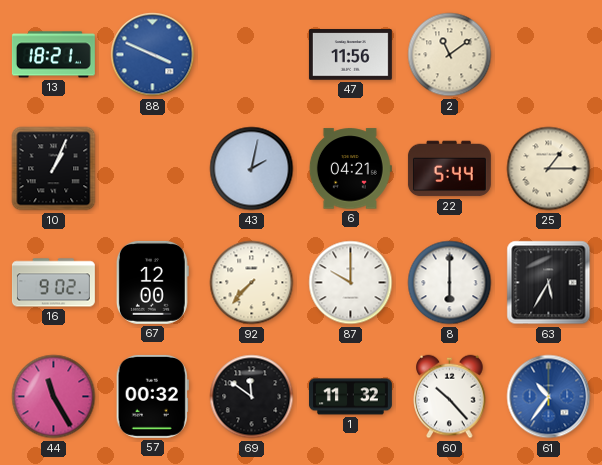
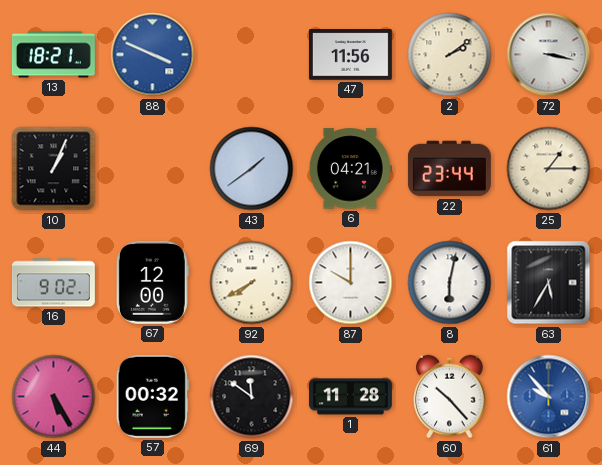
2: 11:09 -> 2:09 (450, 55)
72: none -> 3:17 (549, 55)
43: 2:02 -> 1:39 (252, 169)
22: 5:44 -> 23:44 (449, 169)
92: 7:37 -> 7:40 (252, 283)
8: 6:00 -> 6:02 (450, 283)
44: 11:25 -> 5:25 (54, 397)
1: 11:32 -> 11:28 (350, 397)
61: 10:36 -> 9:53 (549, 397)
